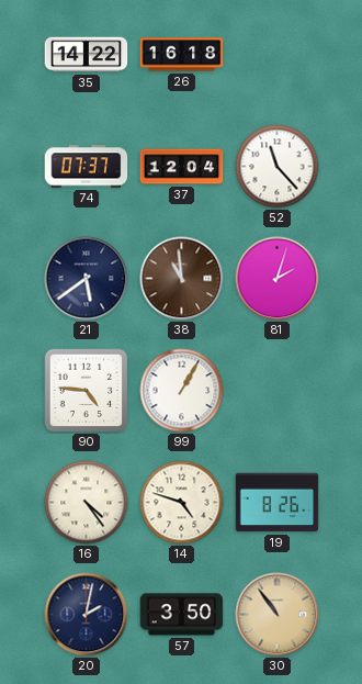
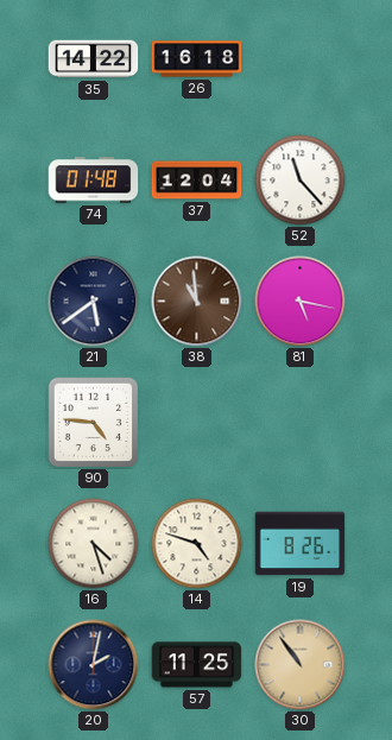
74: 07:37 -> 01:48 (94, 181)
81: 2:03 -> 5:17 (301, 302)
99: 1:05 -> none (182, 391)
16: 4:24 -> 4:27 (94, 544)
57: 3:50 -> 11:25 (197, 665)
